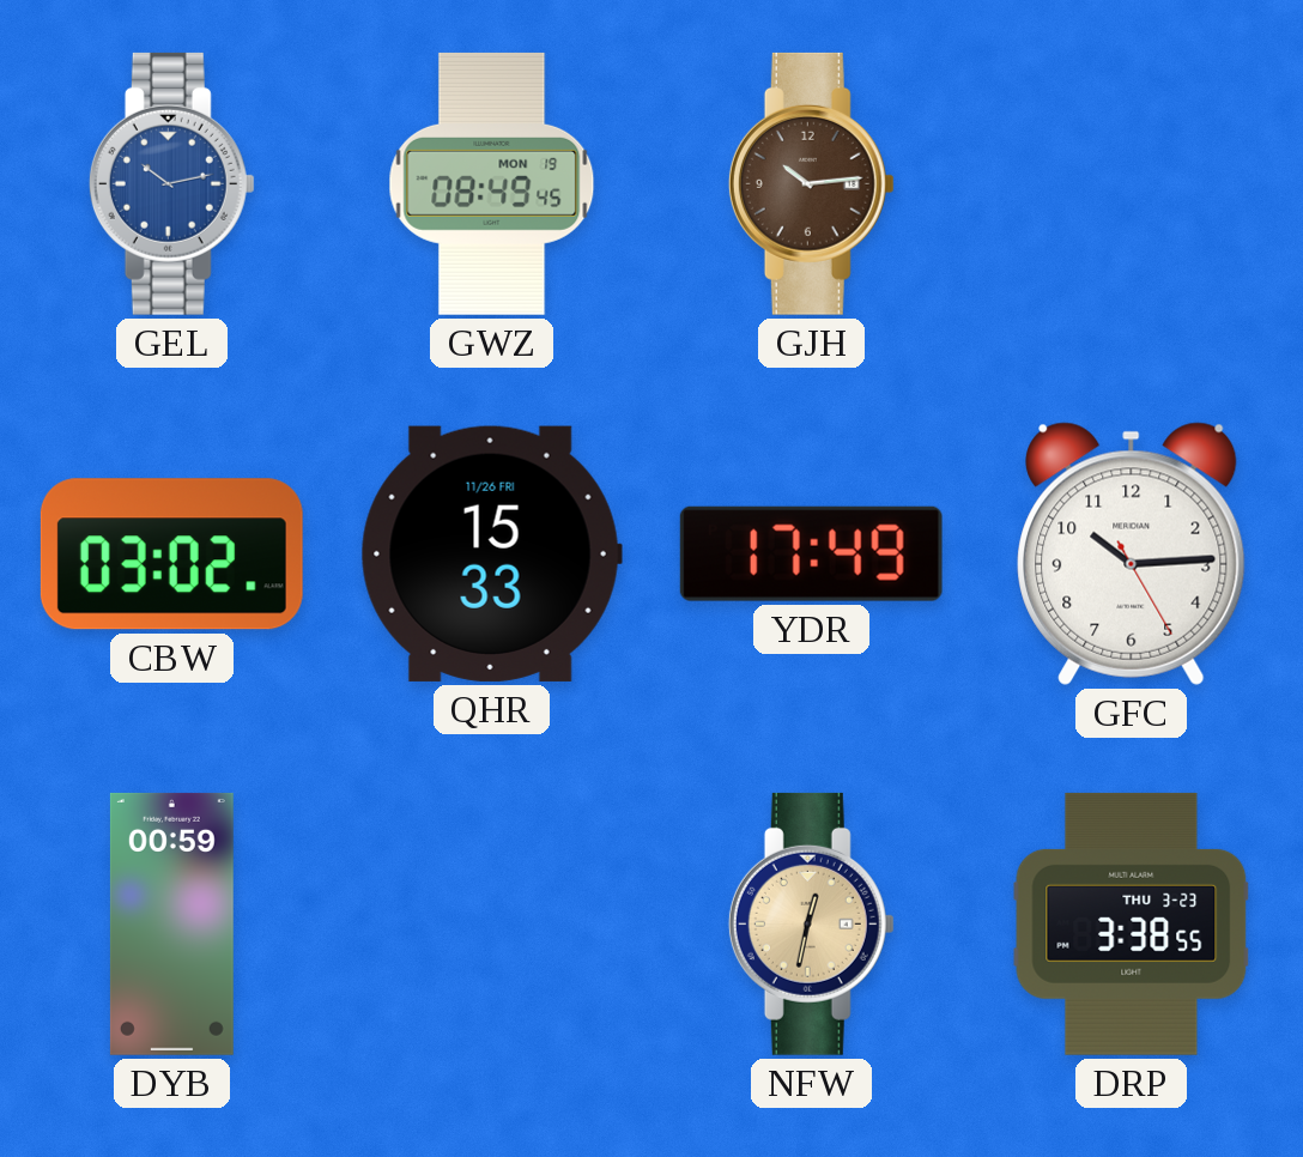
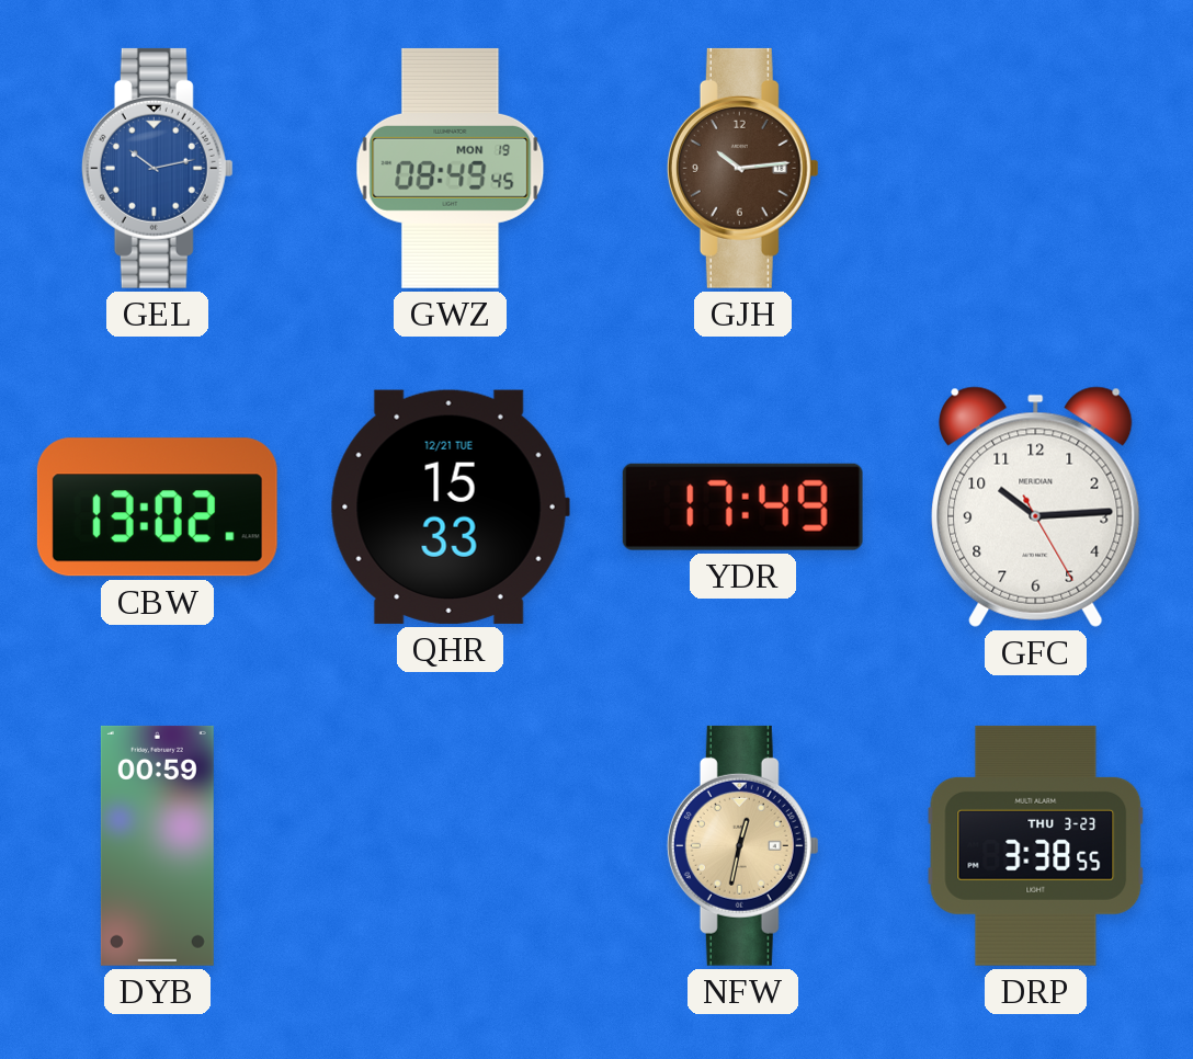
CBW: 03:02 -> 13:02 (157, 508)
QHR date: 11/26 FRI -> 12/21 TUE (450, 506)
